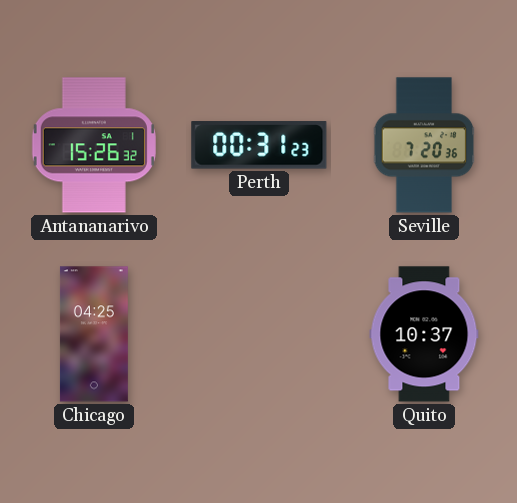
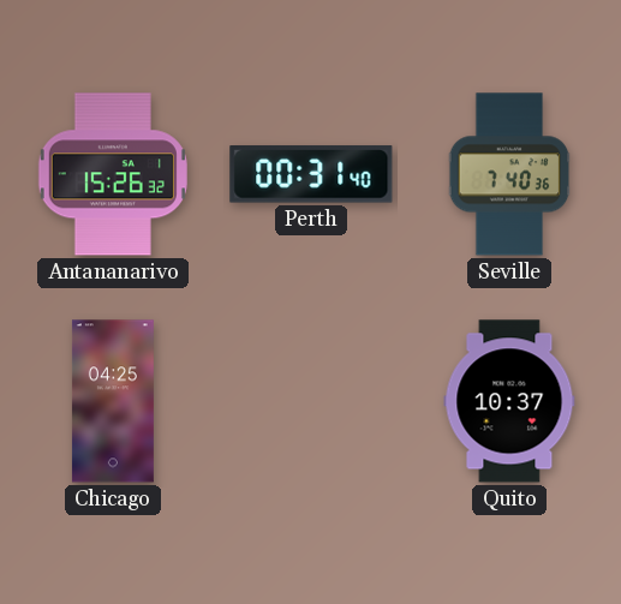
Perth: 00:31:23 -> 00:31:40 (311, 174)
Seville: 7:20 -> 7:40 (509, 174)
